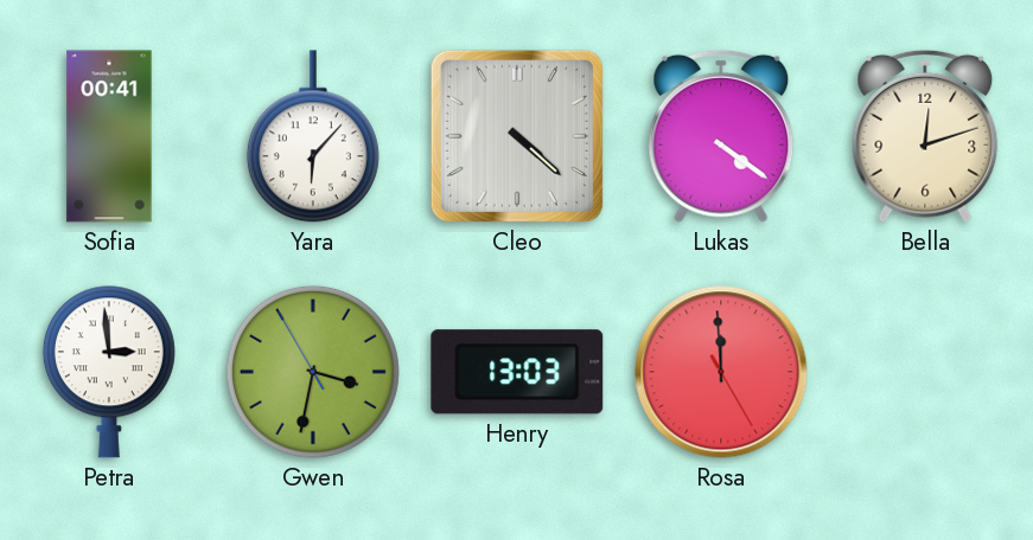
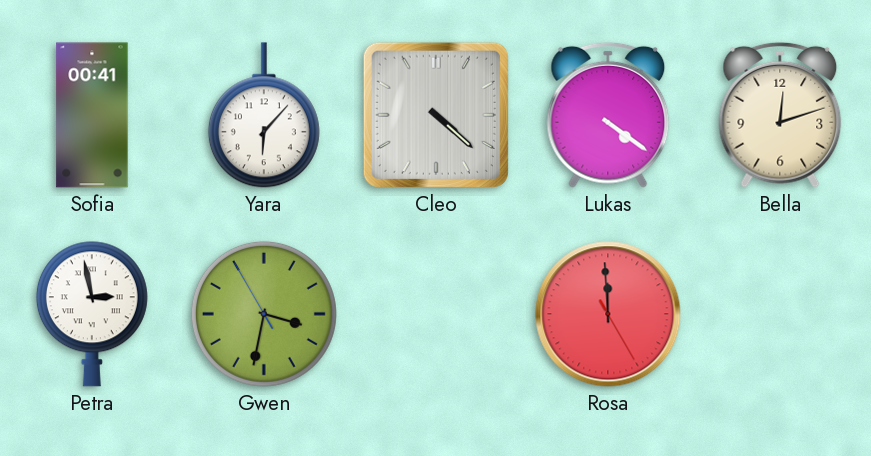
Petra: 2:59 -> 2:58 (92, 314)
Henry: 13:03 -> none (517, 372)
